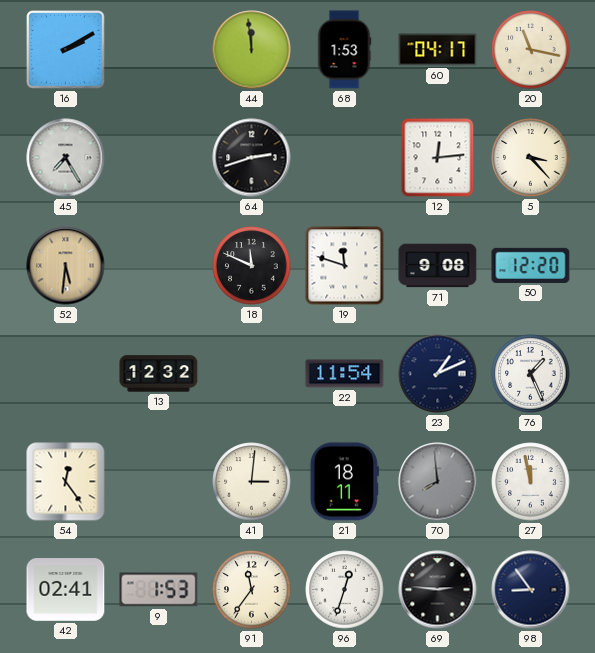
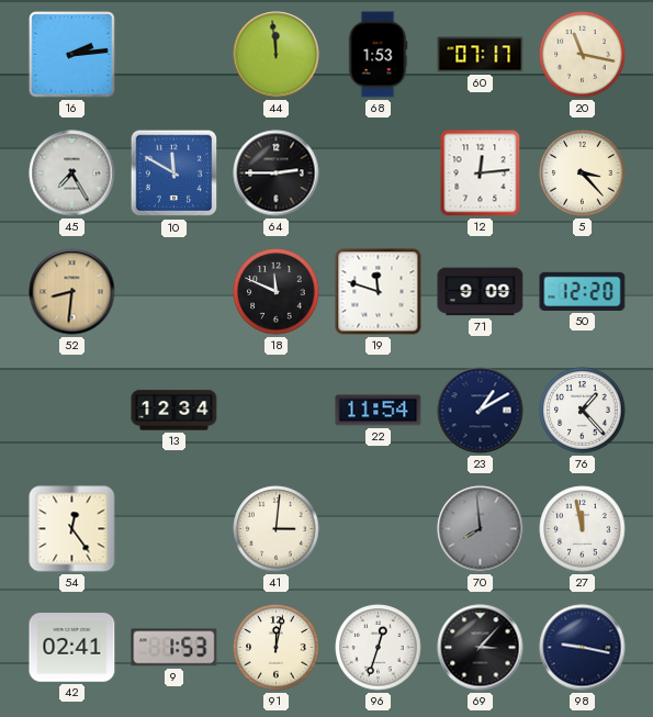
16: 2:10 -> 2:14 (72, 55)
60: 04:17 -> 07:17 (481, 55)
10: none -> 11:50 (174, 173)
64: 2:42 -> 2:45 (277, 173)
52: 5:31 -> 8:31 (72, 292)
71: 9:08 -> 9:09 (481, 292)
13: 12:32 -> 12:34 (174, 411)
23: 1:11 -> 1:10 (481, 411)
76: 1:26 -> 1:23 (583, 411)
21: 18:11 -> none (344, 482)
91: 11:36 -> 12:02 (277, 648)
69: 2:46 -> 3:07 (481, 648)
98: 8:54 -> 9:17 (583, 648)
